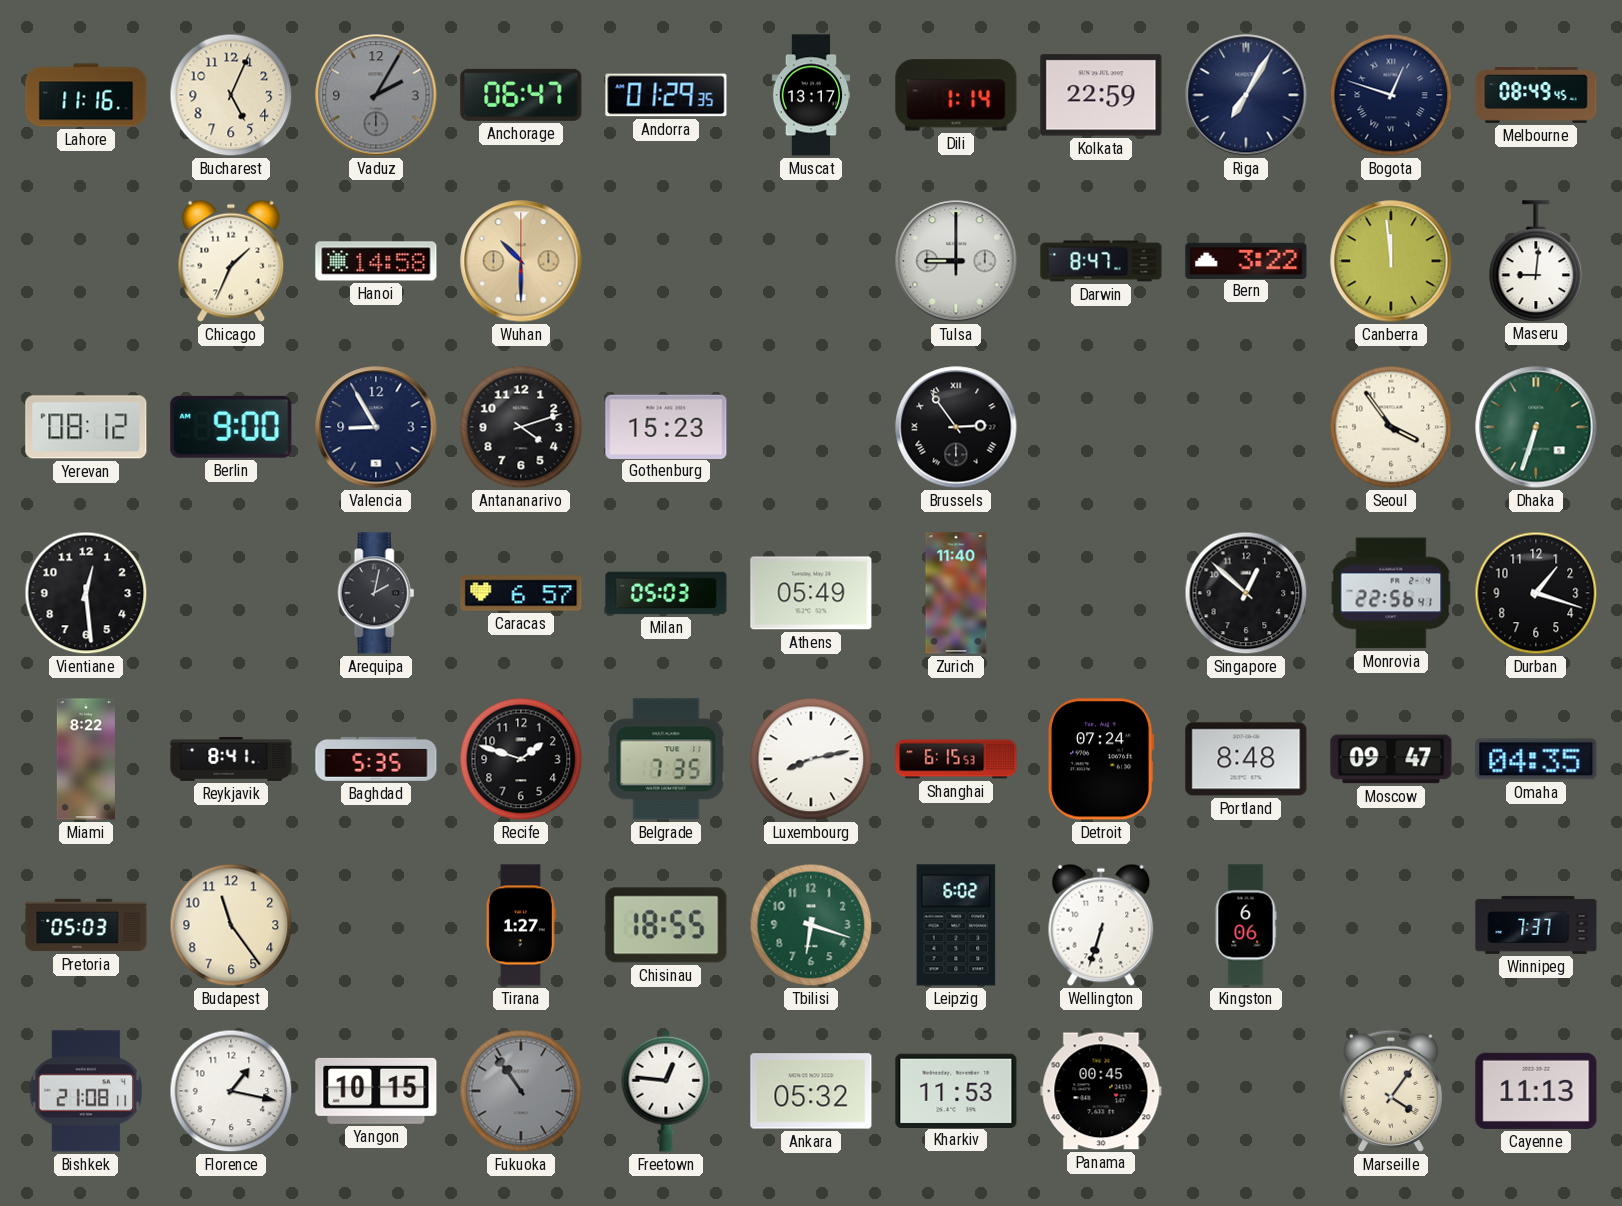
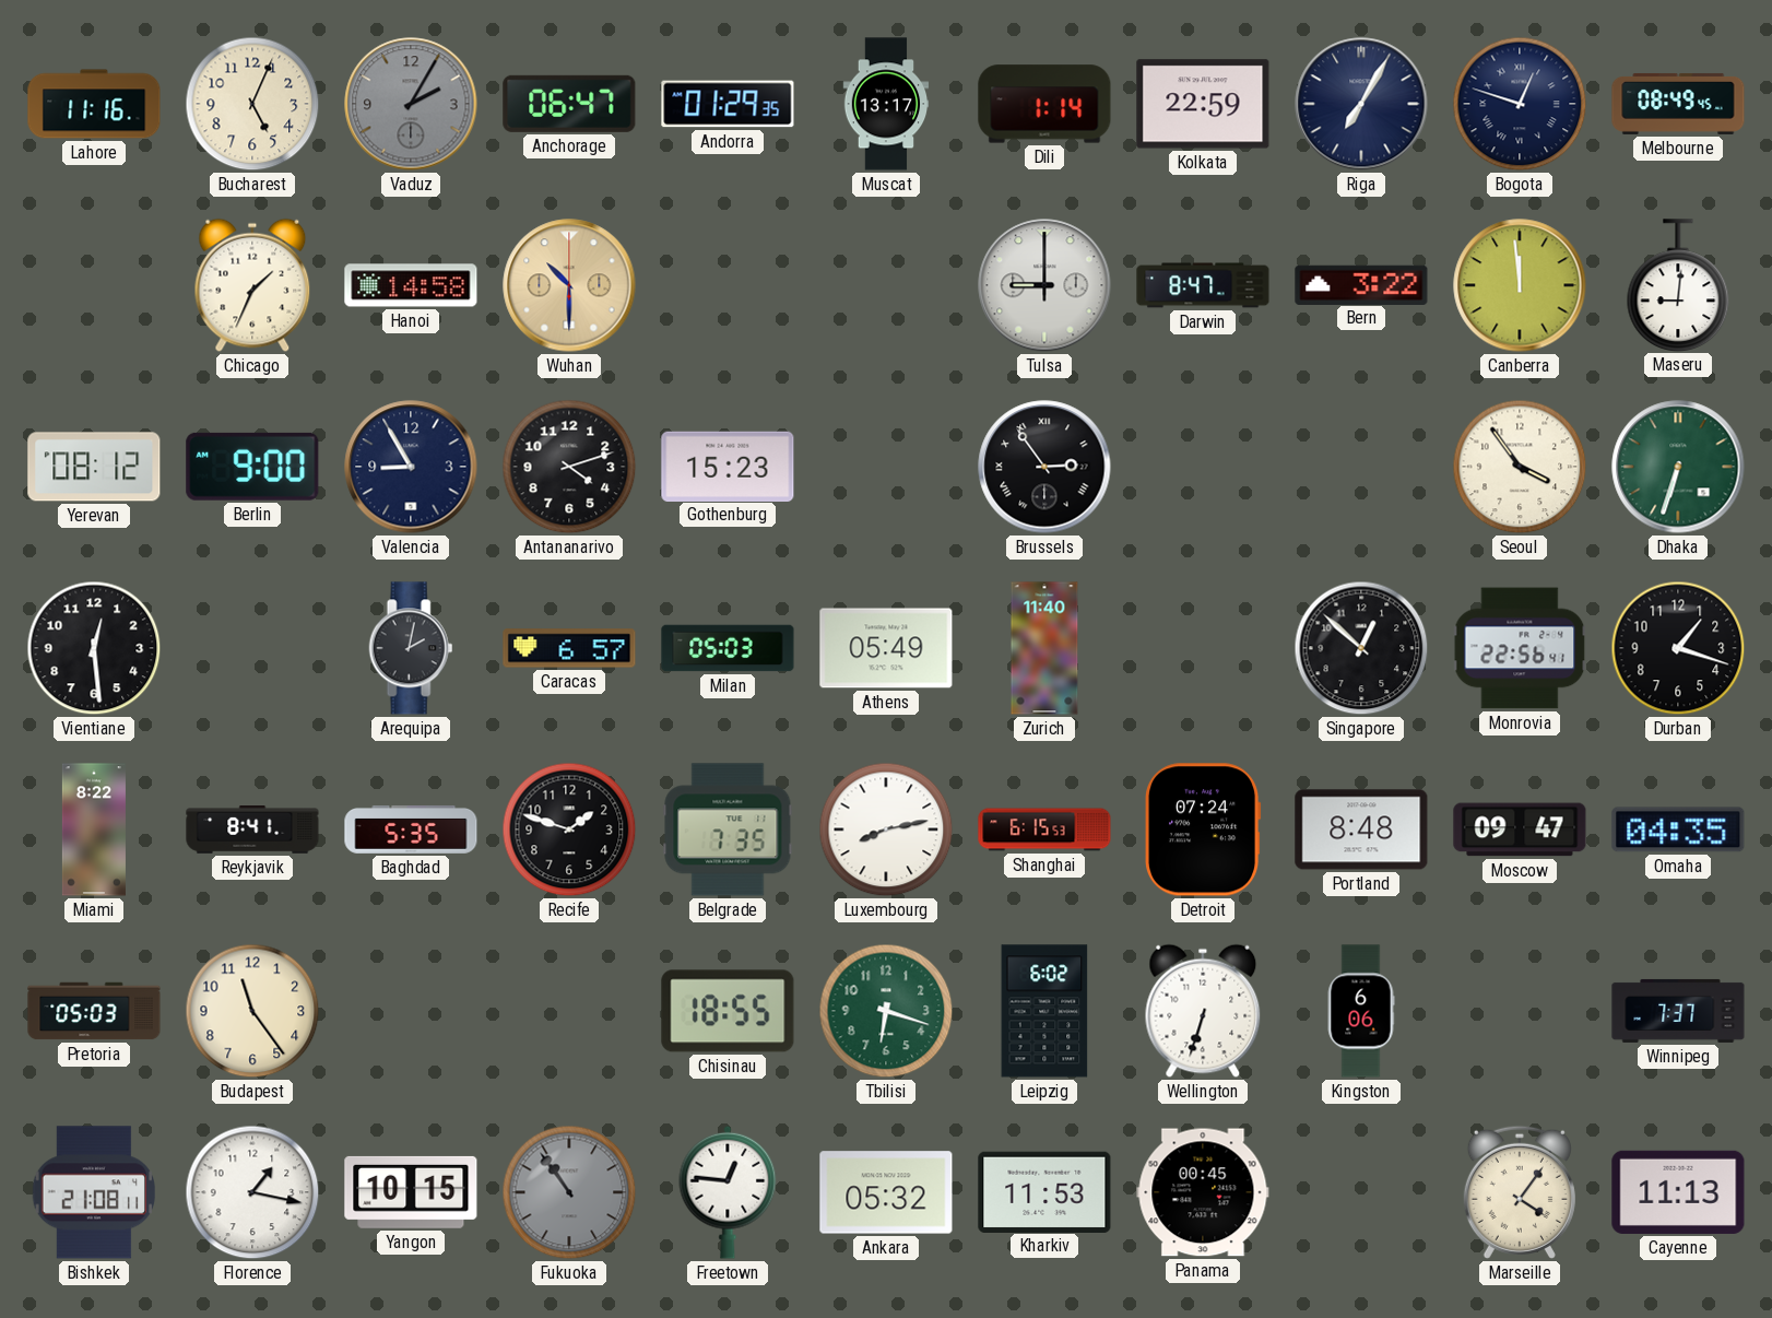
Tirana: 1:27 -> none (521, 925)
